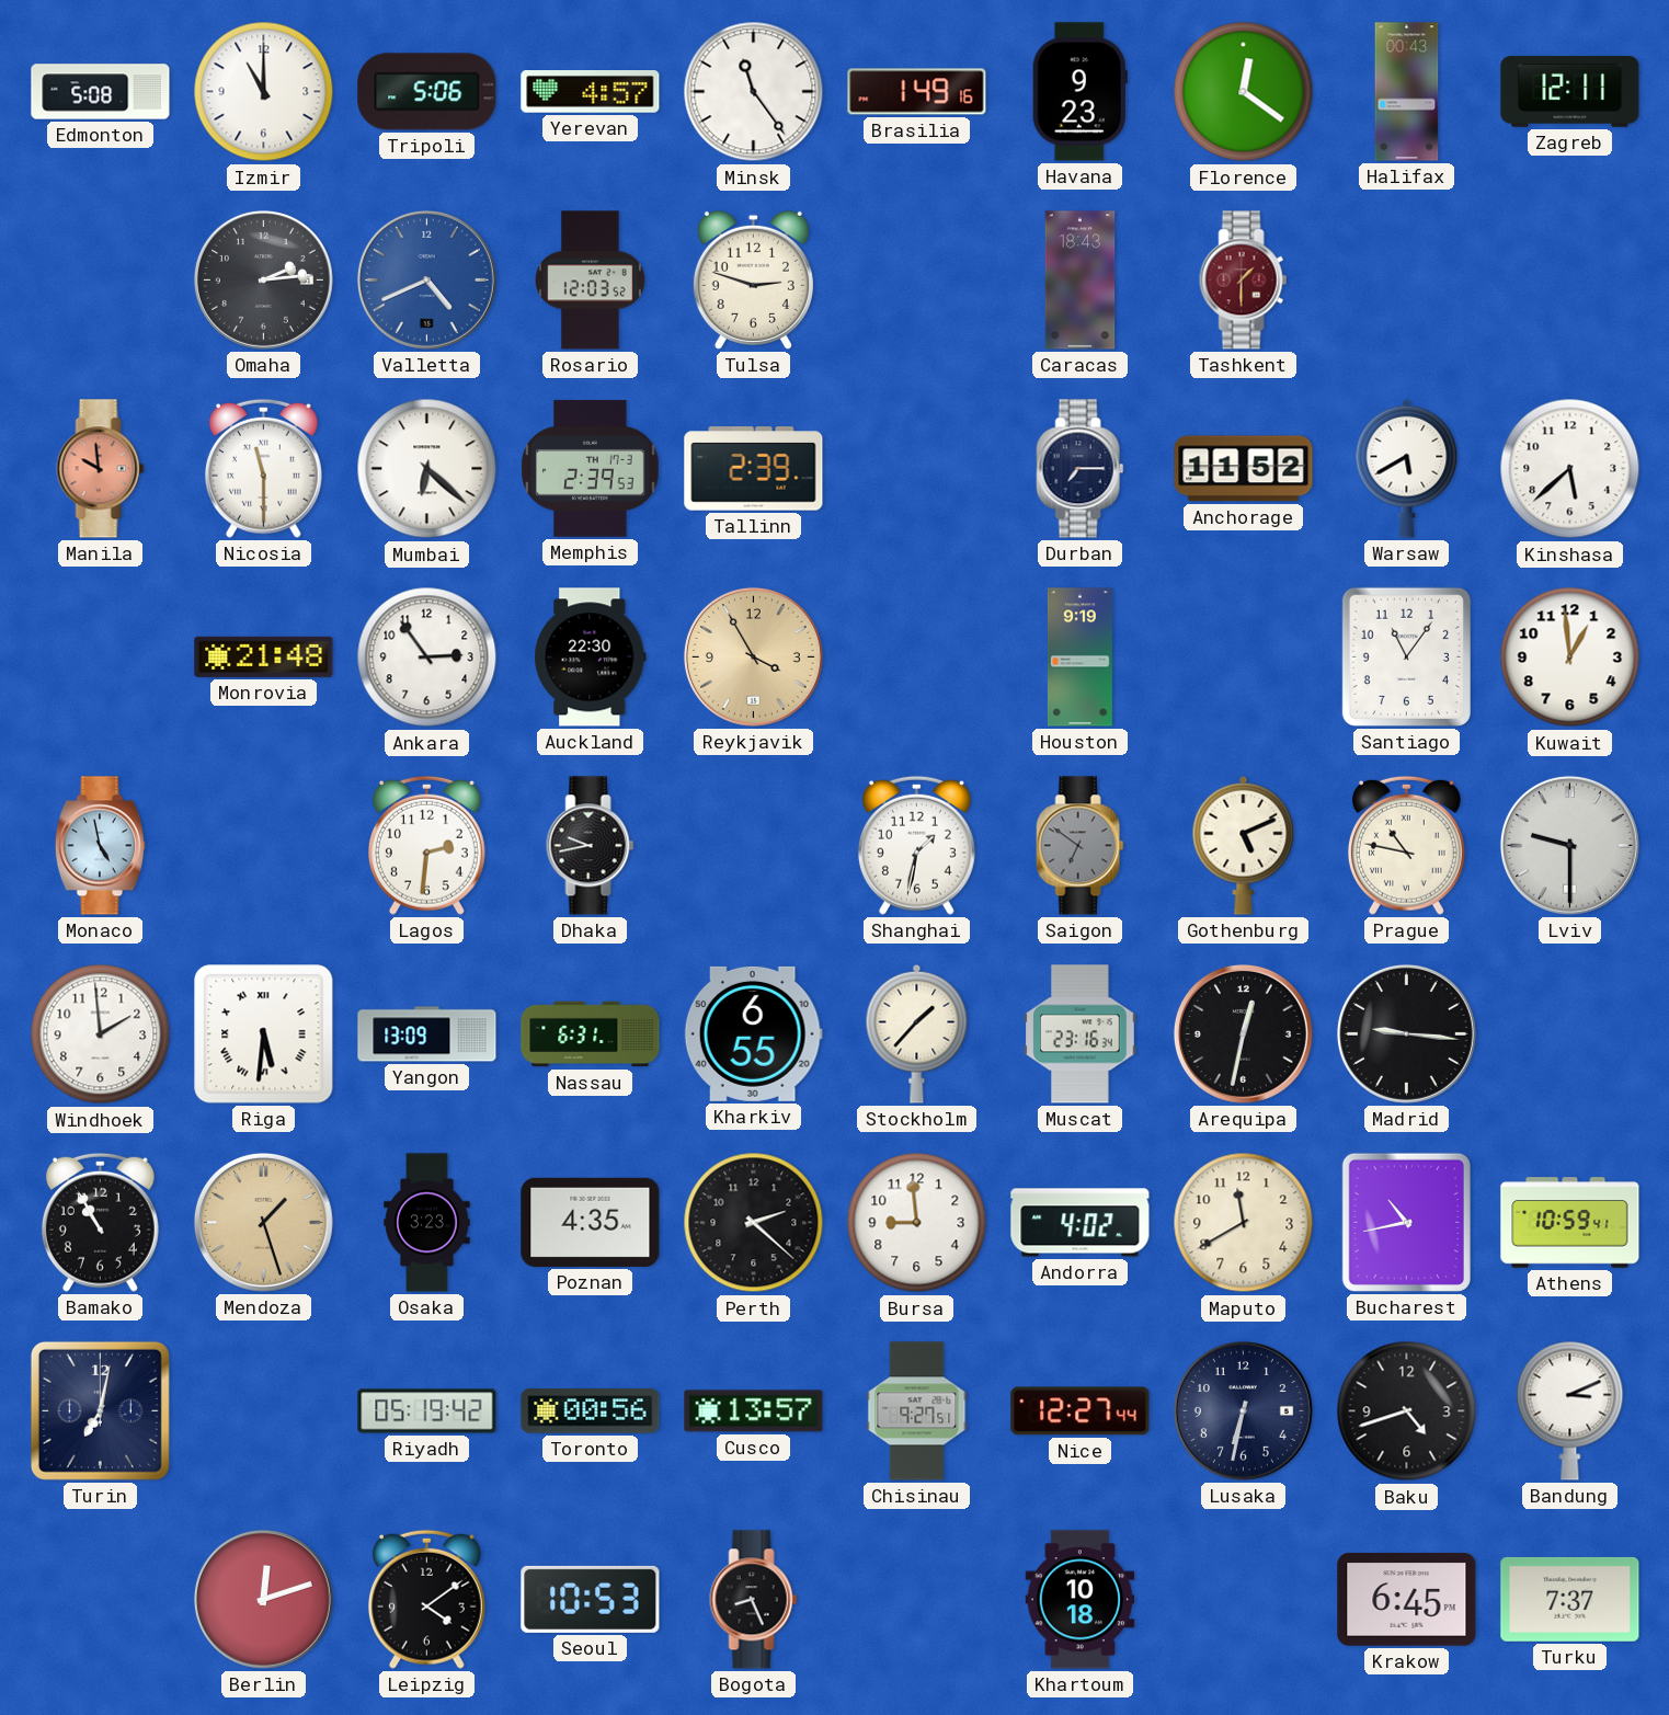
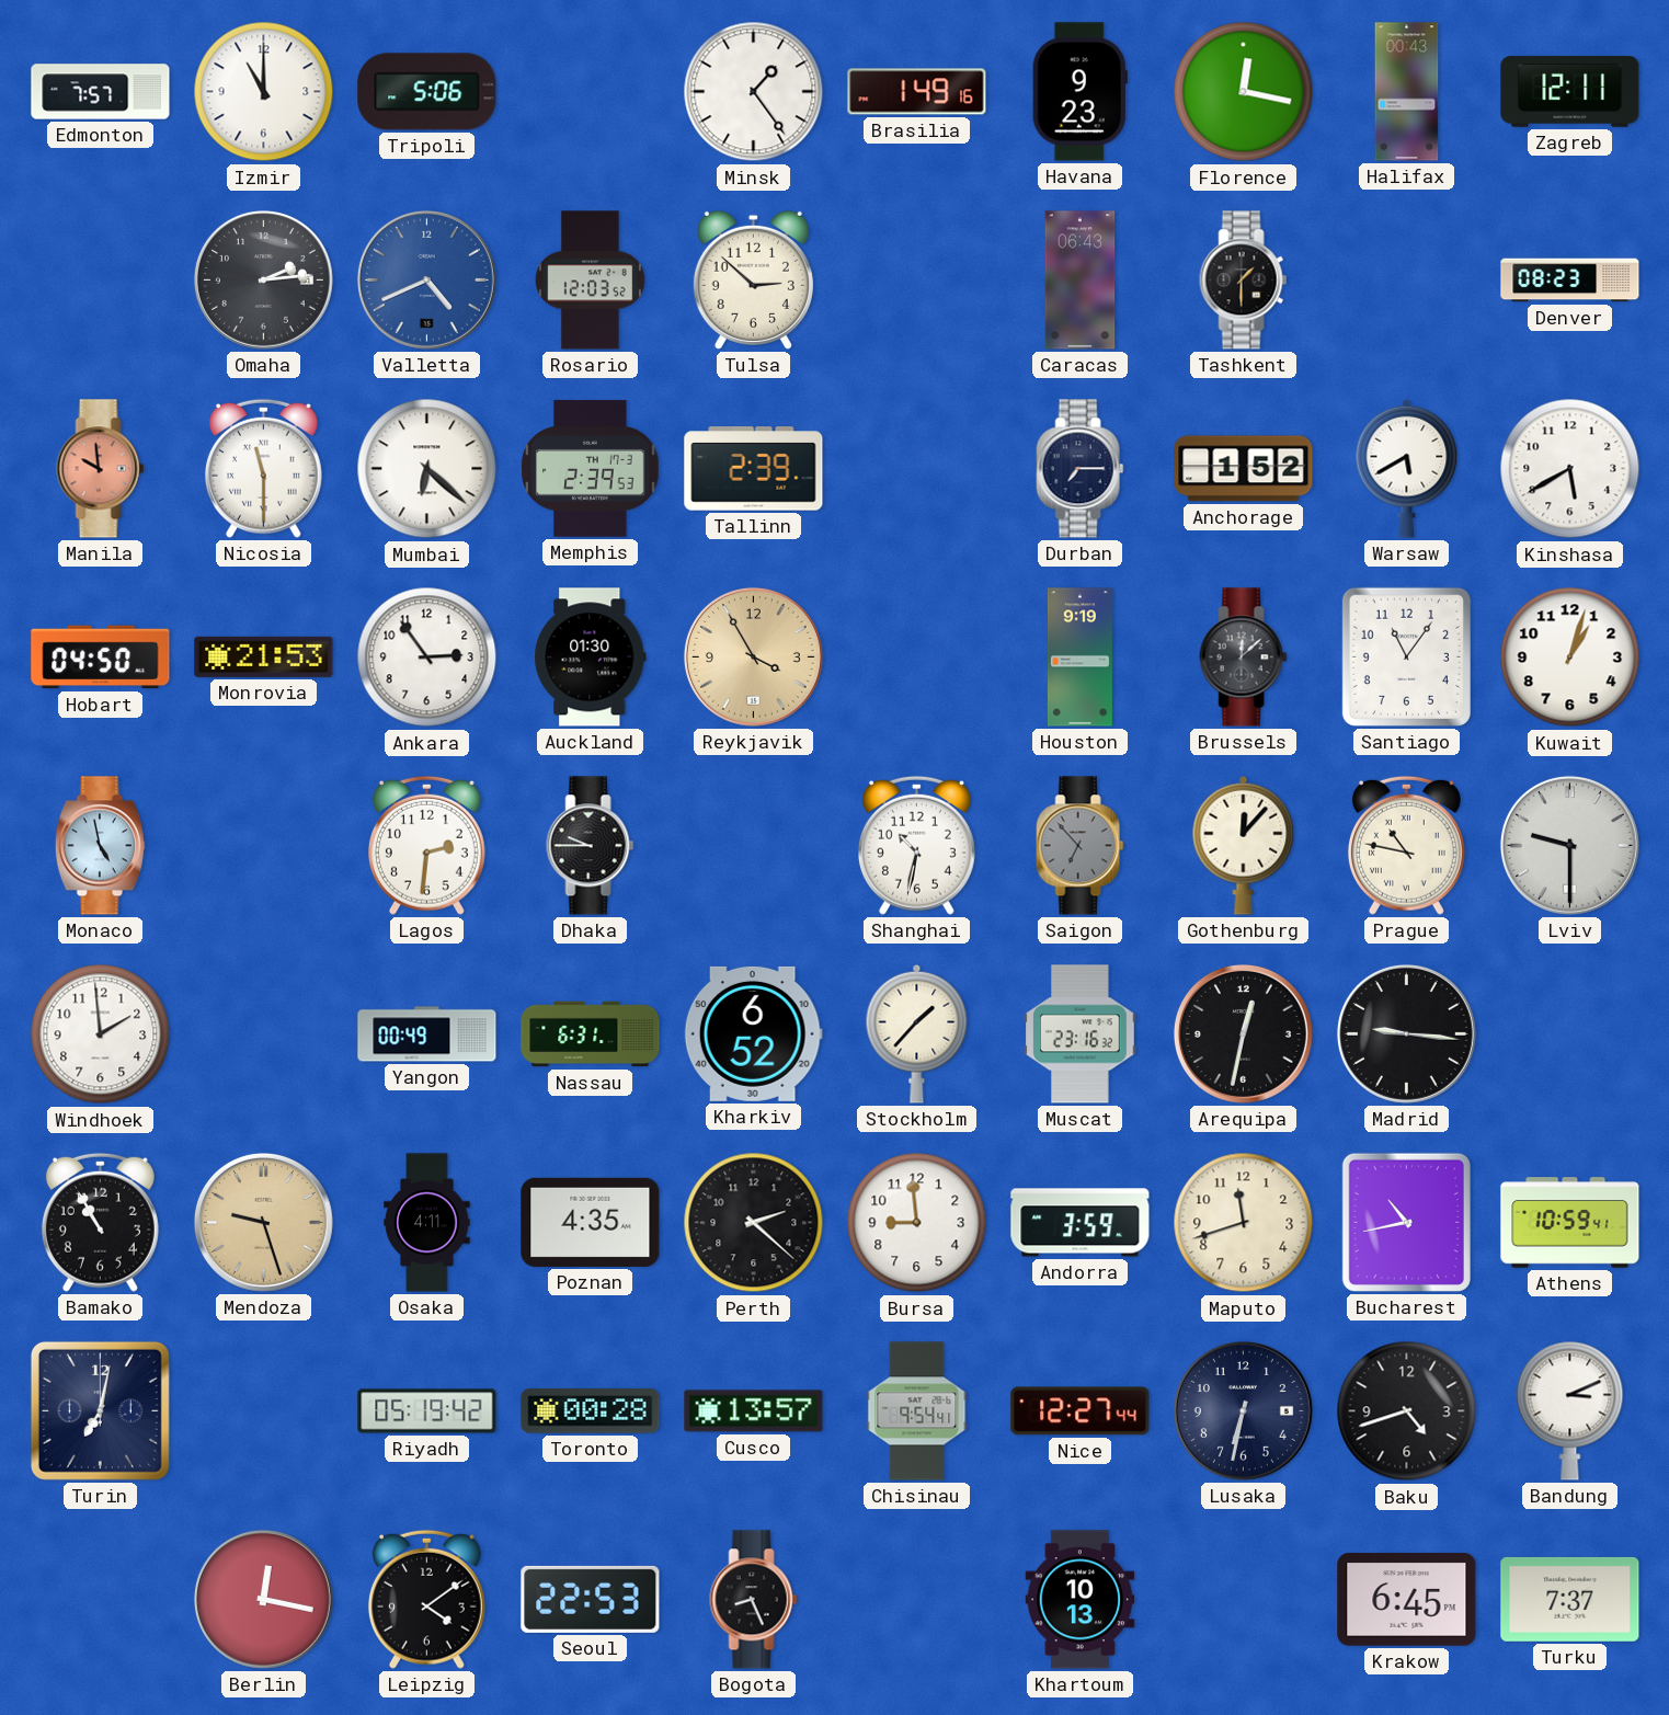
Edmonton: 5:08 -> 7:57 (101, 92)
Yerevan: 4:57 -> none (591, 92)
Minsk: 11:24 -> 1:24 (754, 92)
Florence: 12:21 -> 12:17 (1244, 92)
Tulsa: 2:48 -> 2:52 (753, 279)
Caracas: 18:43 -> 06:43 (1081, 281)
Tashkent dial: burgundy -> black (1244, 281)
Denver: none -> 08:23 (1570, 281)
Anchorage: 11:52 -> 1:52 (1244, 469)
Kinshasa: 5:38 -> 5:40 (1570, 469)
Hobart: none -> 04:50 (101, 658)
Monrovia: 21:48 -> 21:53 (264, 656)
Auckland: 22:30 -> 01:30 (591, 658)
Brussels: none -> 12:08 (1244, 658)
Kuwait: 12:59 -> 1:03 (1570, 658)
Dhaka: 9:43 -> 9:45 (591, 846)
Shanghai: 1:32 -> 10:32 (916, 845)
Saigon: 6:51 -> 6:53 (1081, 846)
Gothenburg: 5:11 -> 12:07 (1244, 845)
Riga: 5:31 -> none (264, 1034)
Yangon: 13:09 -> 00:49 (427, 1034)
Kharkiv: 6:55 -> 6:52 (753, 1033)
Muscat: 23:16:34 -> 23:16:32 (1081, 1034)
Mendoza: 1:27 -> 9:27 (263, 1222)
Osaka: 3:23 -> 4:11 (427, 1223)
Andorra: 4:02 -> 3:59 (1081, 1223)
Maputo: 11:40 -> 11:42 (1244, 1223)
Toronto: 00:56 -> 00:28 (591, 1411)
Chisinau: 9:27 -> 9:54 (917, 1411)
Berlin: 12:12 -> 12:17 (263, 1599)
Seoul: 10:53 -> 22:53 (591, 1599)
Khartoum: 10:18 -> 10:13 (1081, 1600)
